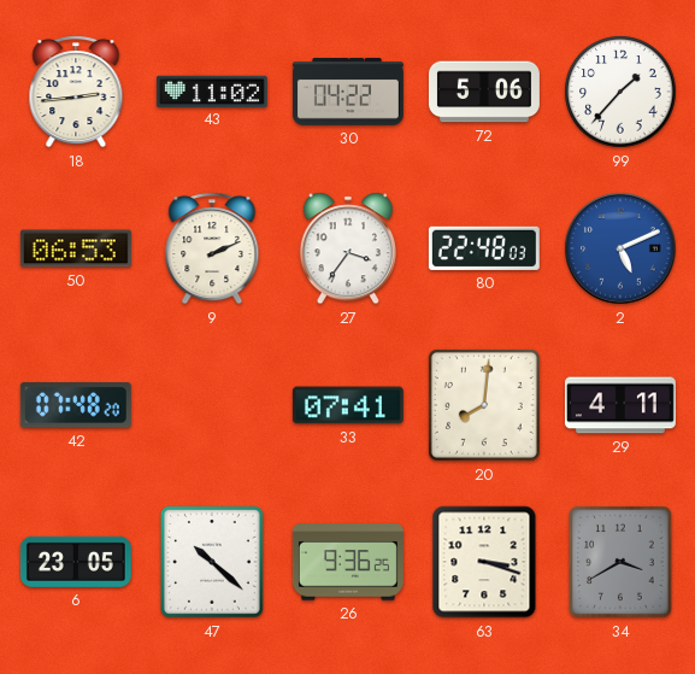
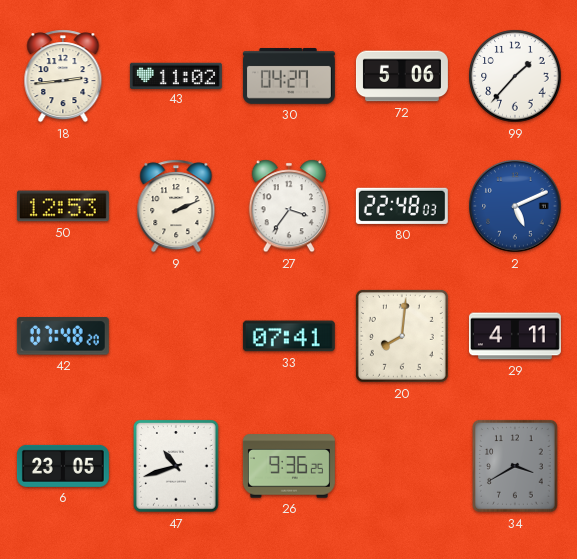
30: 04:22 -> 04:27 (289, 77)
50: 06:53 -> 12:53 (63, 206)
47: 10:22 -> 10:42 (176, 466)
63: 3:18 -> none (484, 562)
